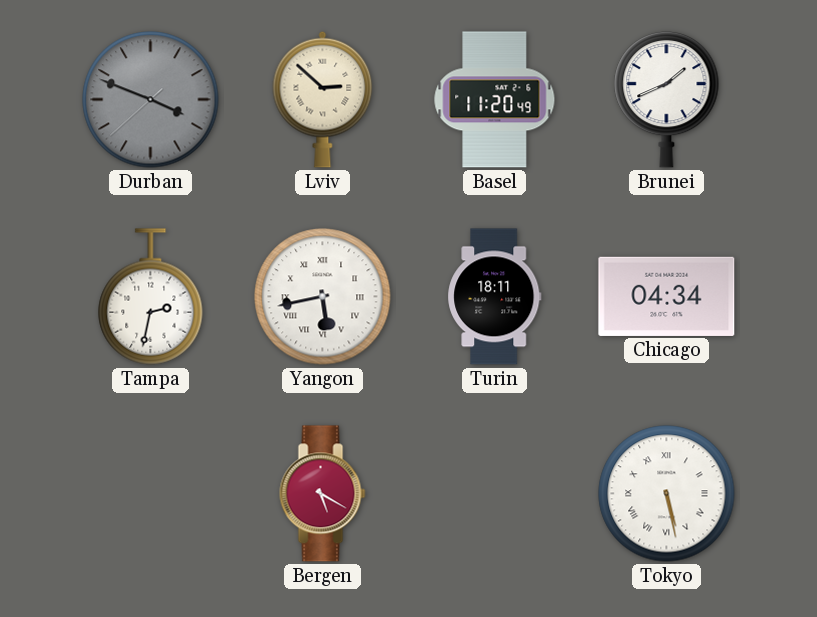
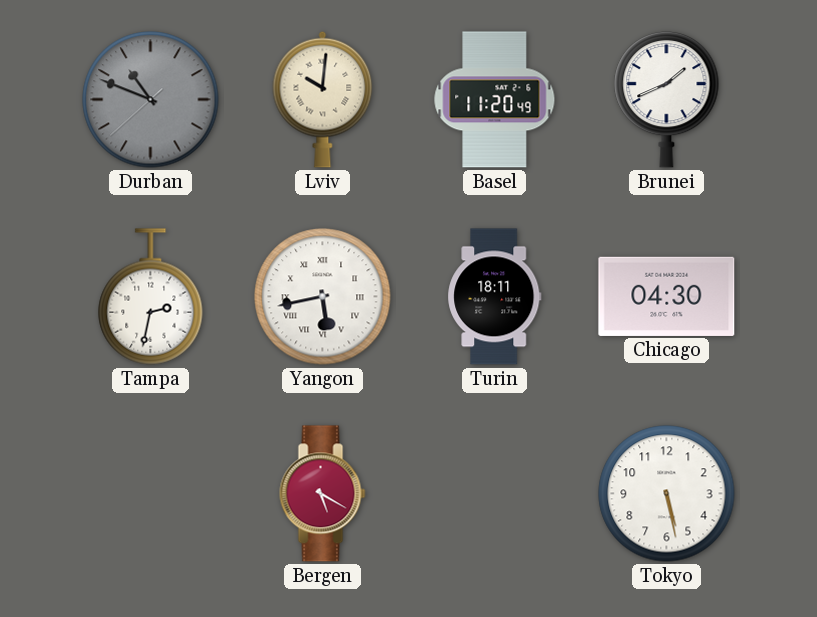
Durban: 3:48 -> 10:48 (151, 100)
Lviv: 2:52 -> 10:01 (323, 99)
Chicago: 04:34 -> 04:30 (667, 296)
Tokyo numerals: Roman -> Arabic (667, 494)
